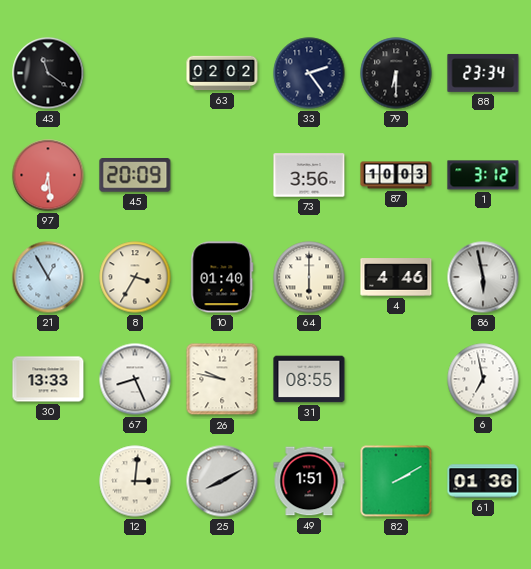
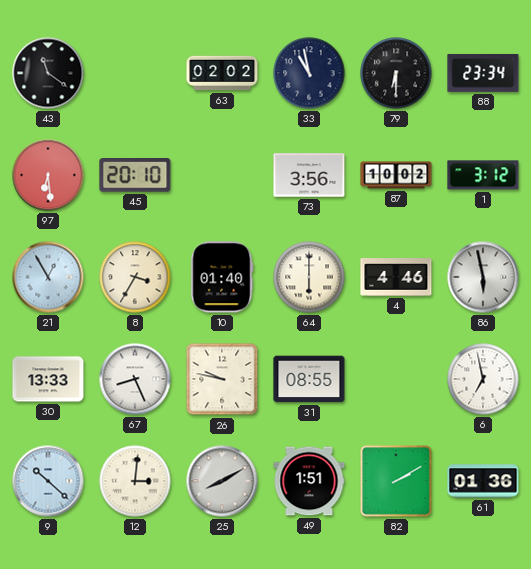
33: 2:24 -> 10:58 (309, 73)
45: 20:09 -> 20:10 (135, 176)
87: 10:03 -> 10:02 (396, 175)
9: none -> 10:22 (48, 481)
